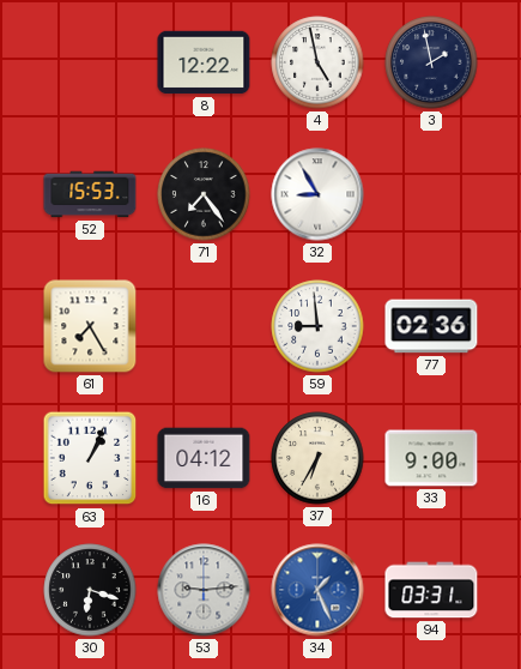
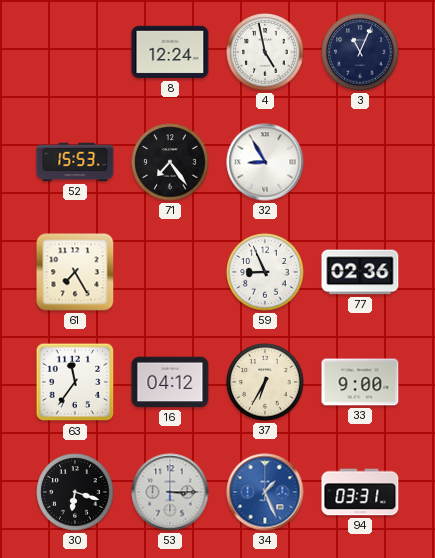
8: 12:22 -> 12:24 (170, 52)
3: 1:58 -> 11:04 (360, 52)
59: 8:59 -> 8:56 (265, 272)
63: 1:04 -> 11:36 (75, 382)
53: 9:14 -> 3:15 (170, 492)
